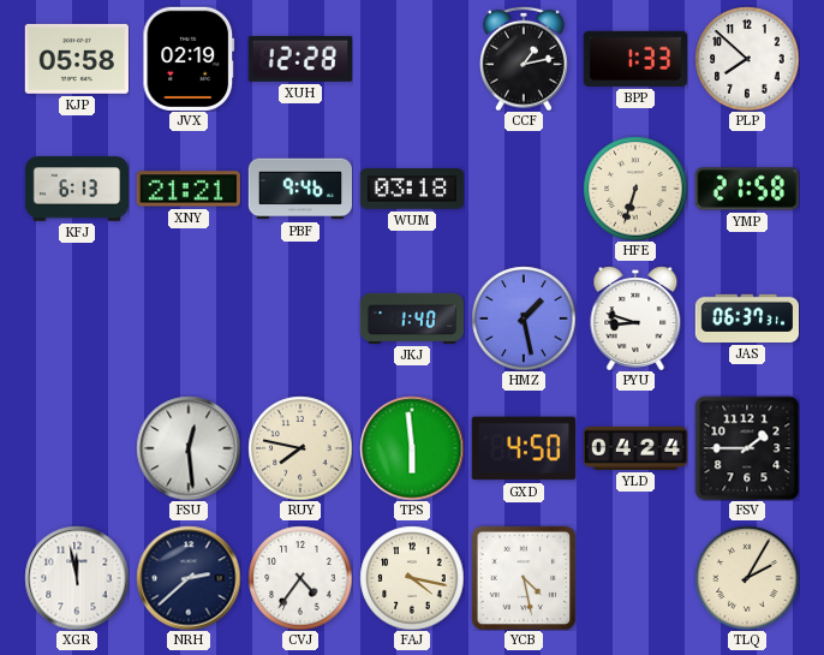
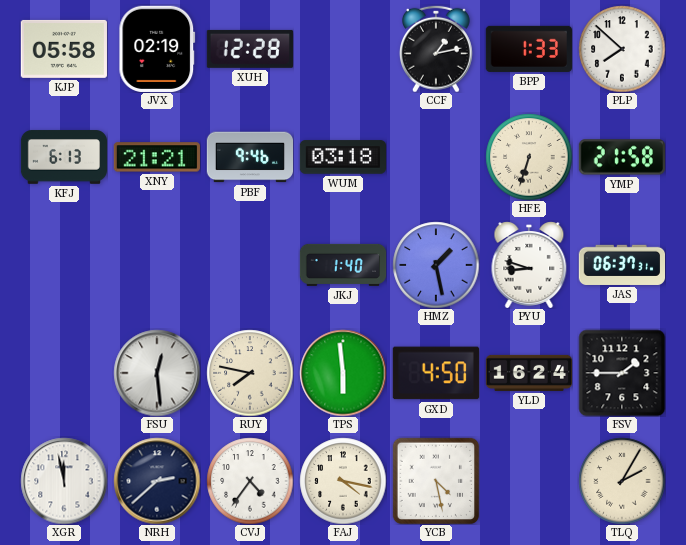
YLD: 04:24 -> 16:24 (528, 373)
